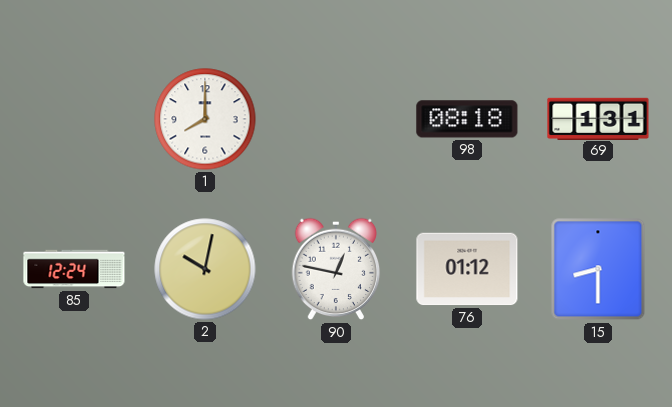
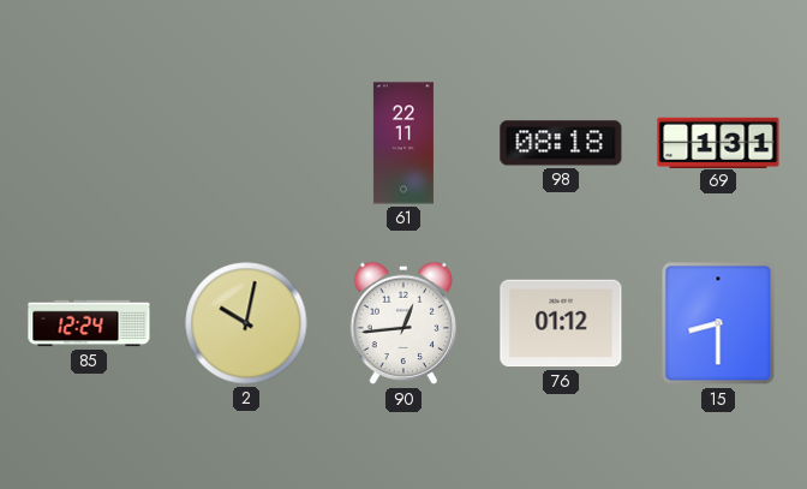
1: 8:00 -> none (205, 119)
61: none -> 22:11 (403, 143)
90: 12:47 -> 12:44 (403, 323)
